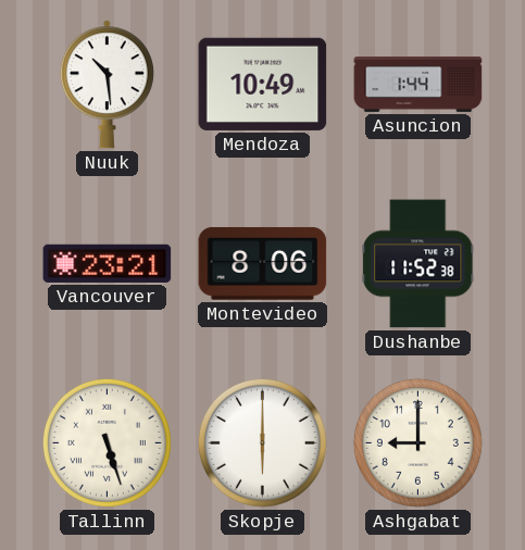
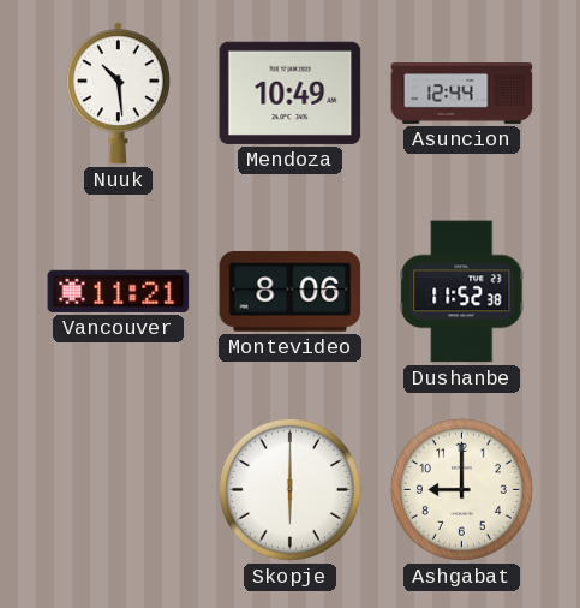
Asuncion: 1:44 -> 12:44 (462, 94)
Vancouver: 23:21 -> 11:21 (119, 291)
Tallinn: 5:27 -> none (107, 442)
